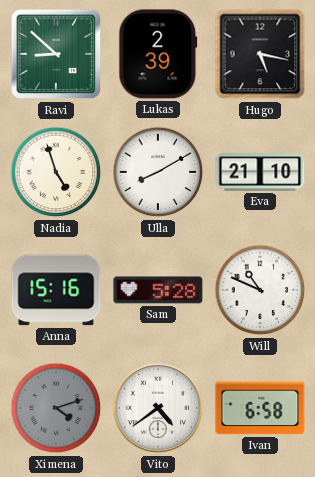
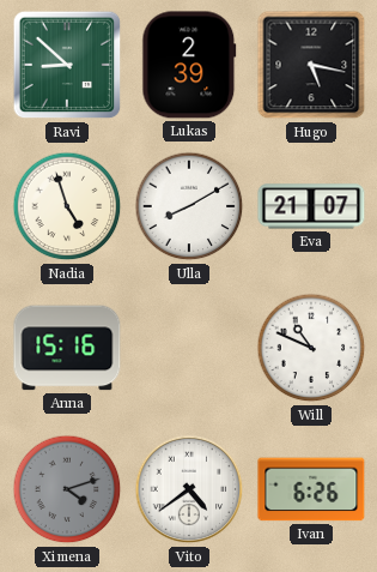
Eva: 21:10 -> 21:07 (311, 206)
Sam: 5:28 -> none (158, 290)
Ivan: 6:58 -> 6:26 (311, 489)
